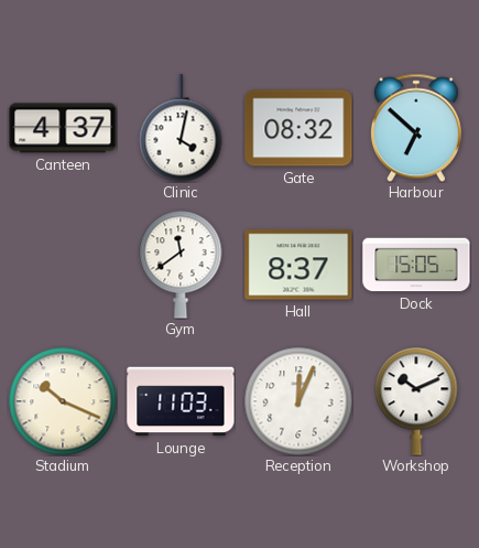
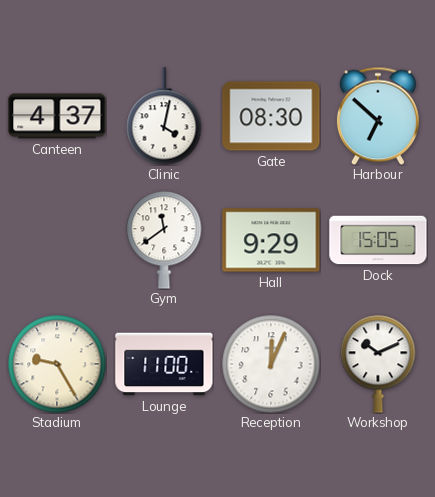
Gate: 08:32 -> 08:30 (271, 116)
Hall: 8:37 -> 9:29 (271, 240)
Stadium: 10:19 -> 9:25 (57, 364)
Lounge: 11:03 -> 11:00 (164, 364)
